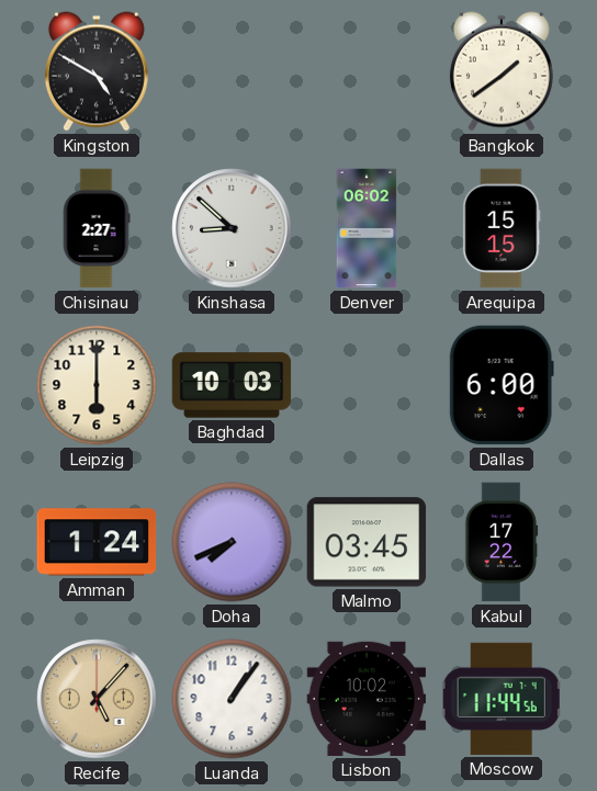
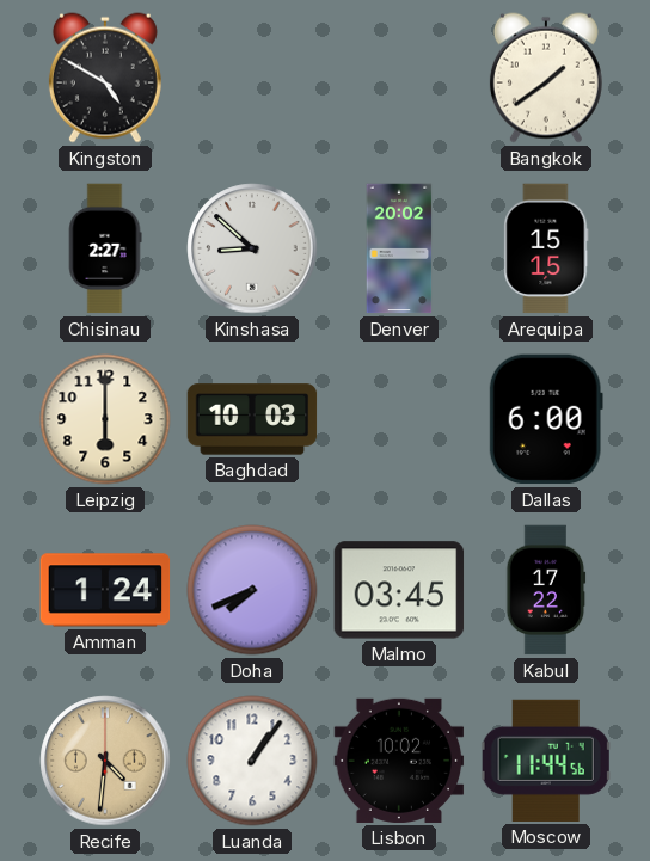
Denver: 06:02 -> 20:02 (399, 248)
Recife: 5:07 -> 4:31 (105, 761)
